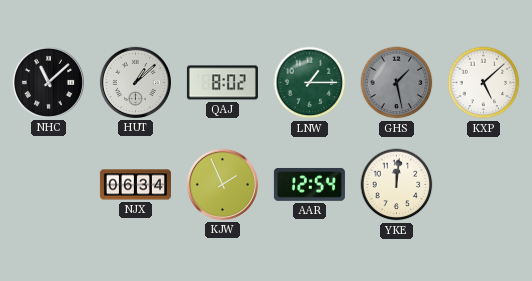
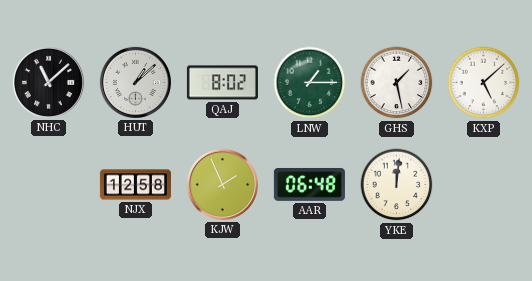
GHS dial: grey -> white (397, 83)
NJX: 06:34 -> 12:58 (135, 185)
AAR: 12:54 -> 06:48 (309, 185)
